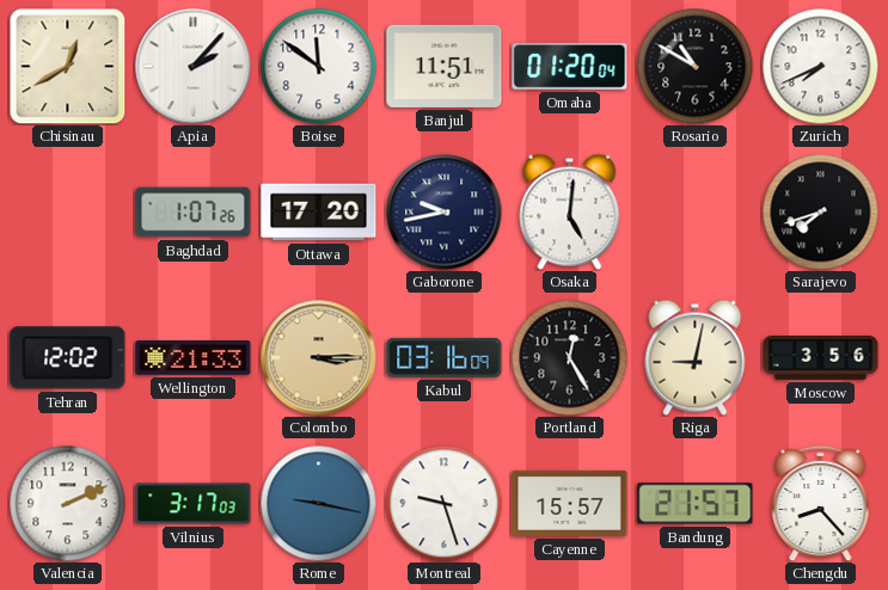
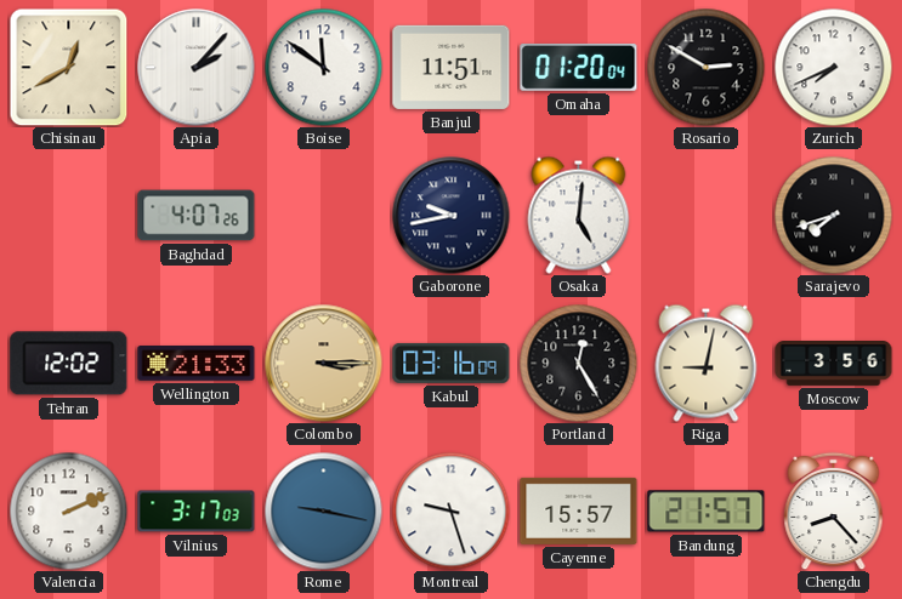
Rosario: 10:50 -> 2:50 (705, 67)
Baghdad: 1:07 -> 4:07 (197, 216)
Ottawa: 17:20 -> none (319, 213)
